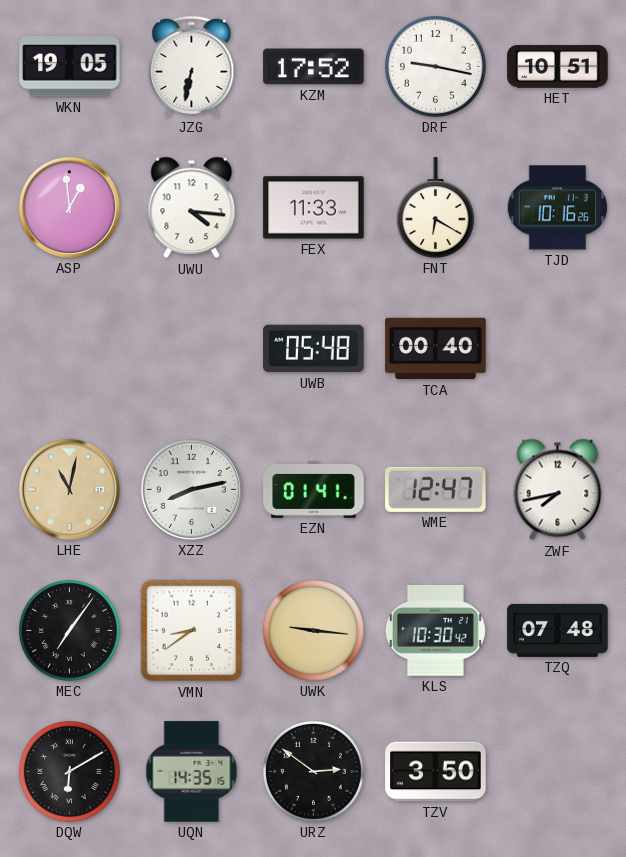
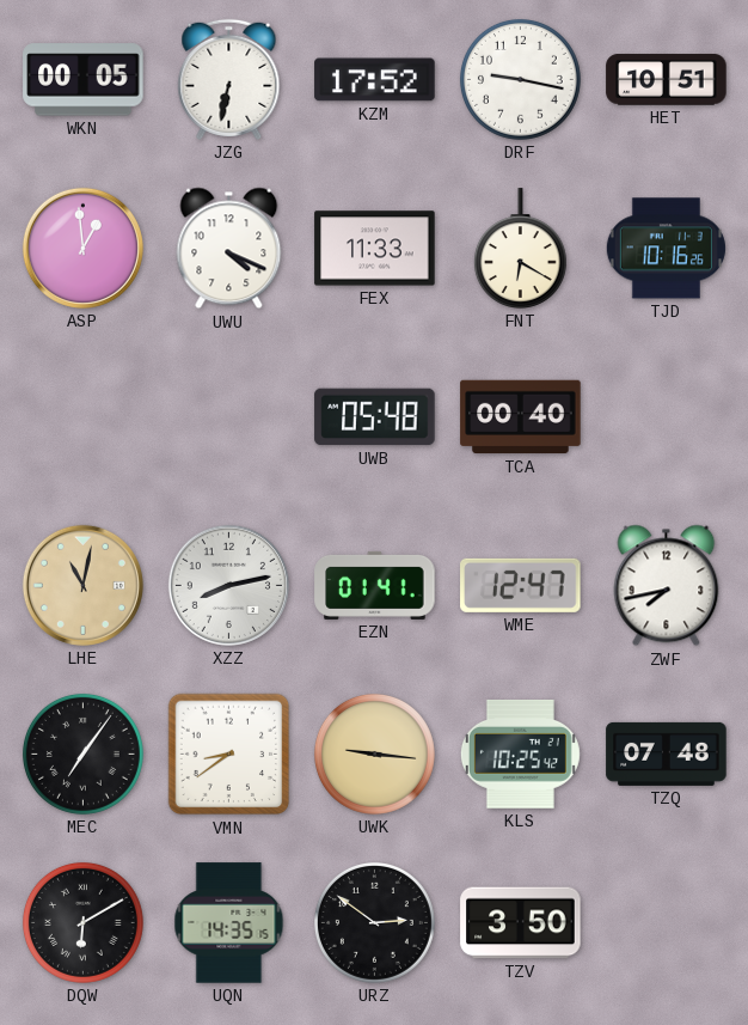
WKN: 19:05 -> 00:05 (84, 80)
UWU: 4:16 -> 4:19 (229, 249)
KLS: 10:30 -> 10:25 (520, 755)
